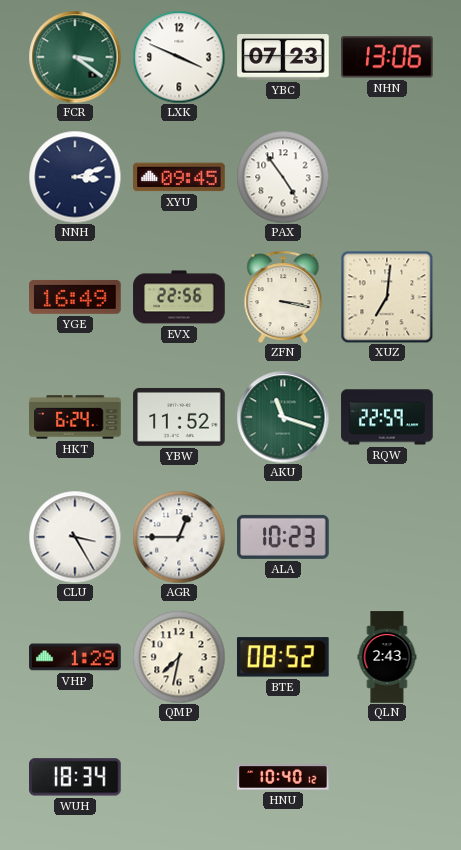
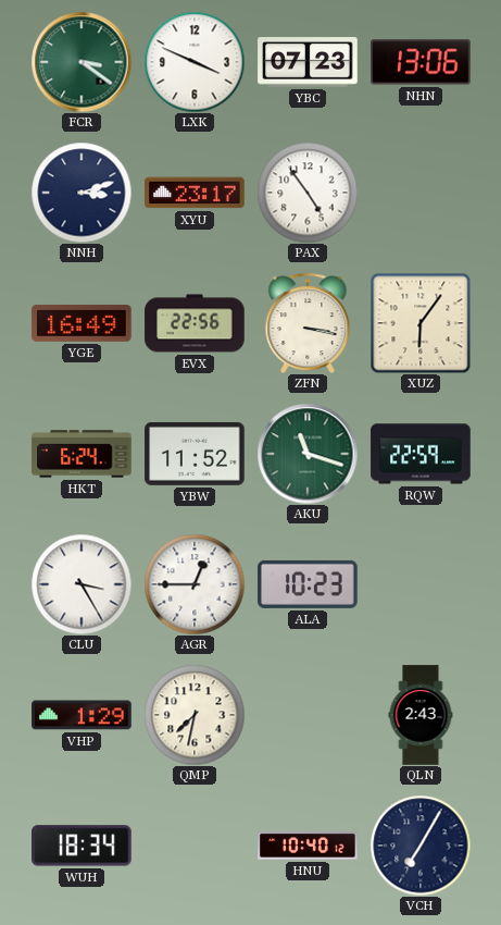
XYU: 09:45 -> 23:17 (195, 193)
XUZ: 7:01 -> 6:06 (421, 323)
BTE: 08:52 -> none (283, 657)
VCH: none -> 7:05 (421, 846)
